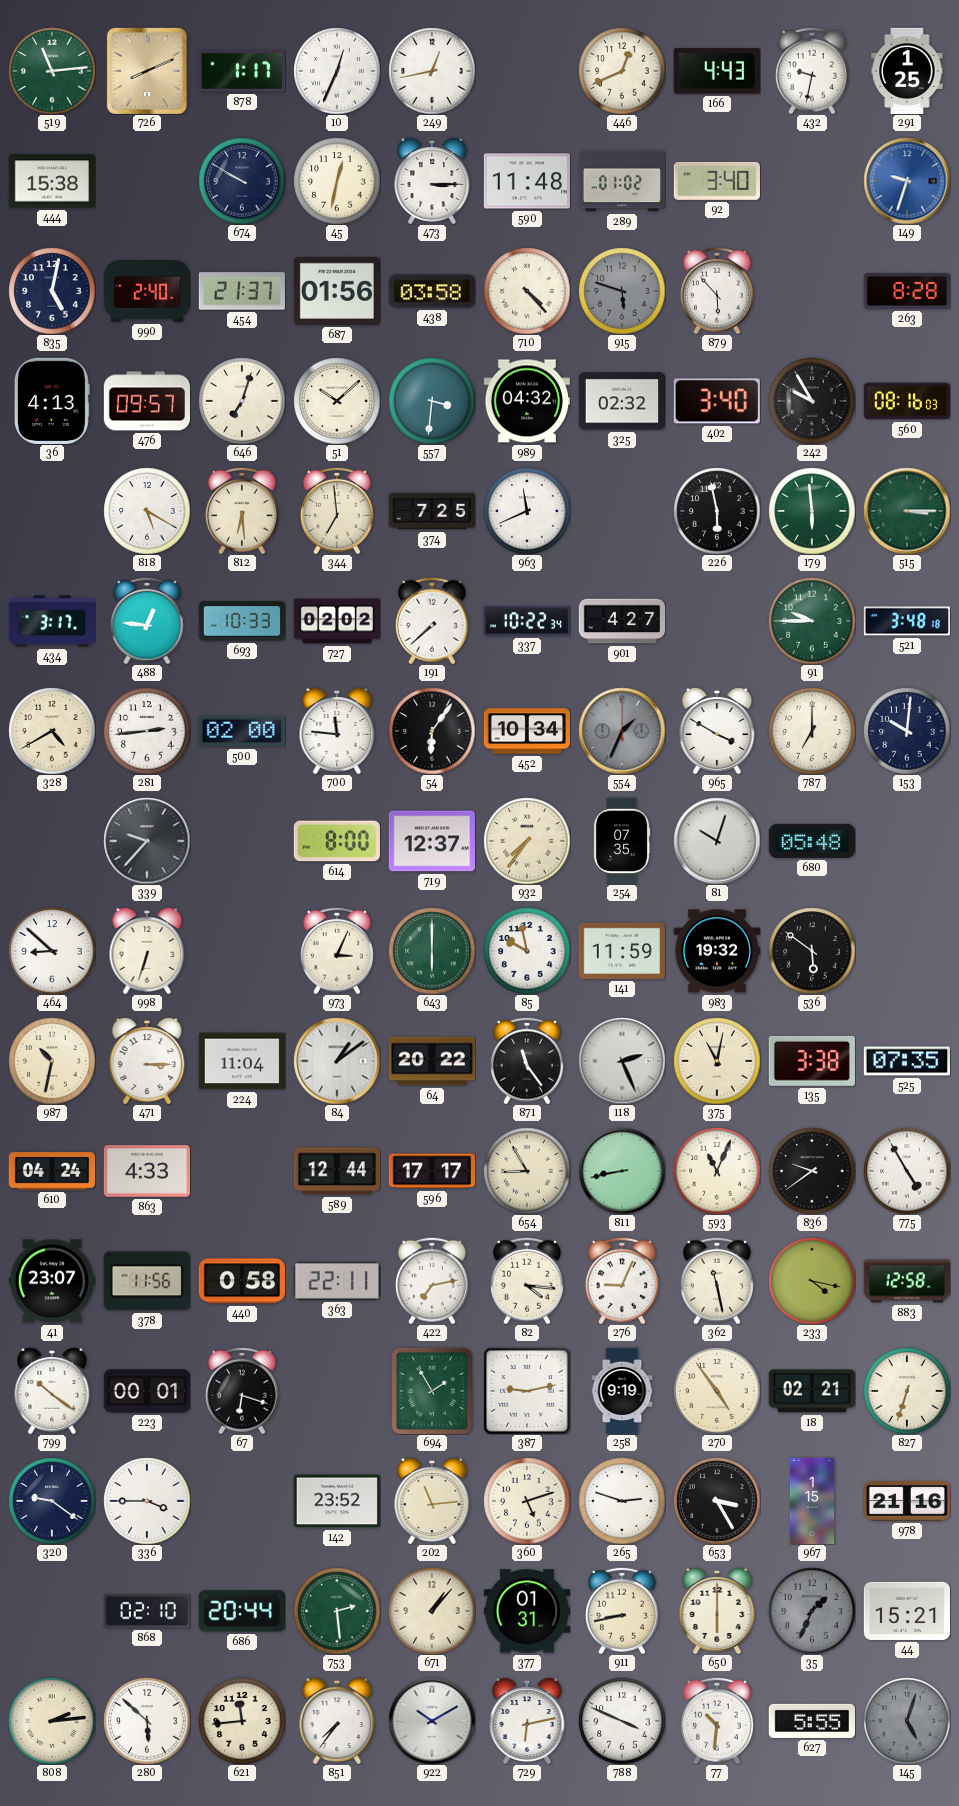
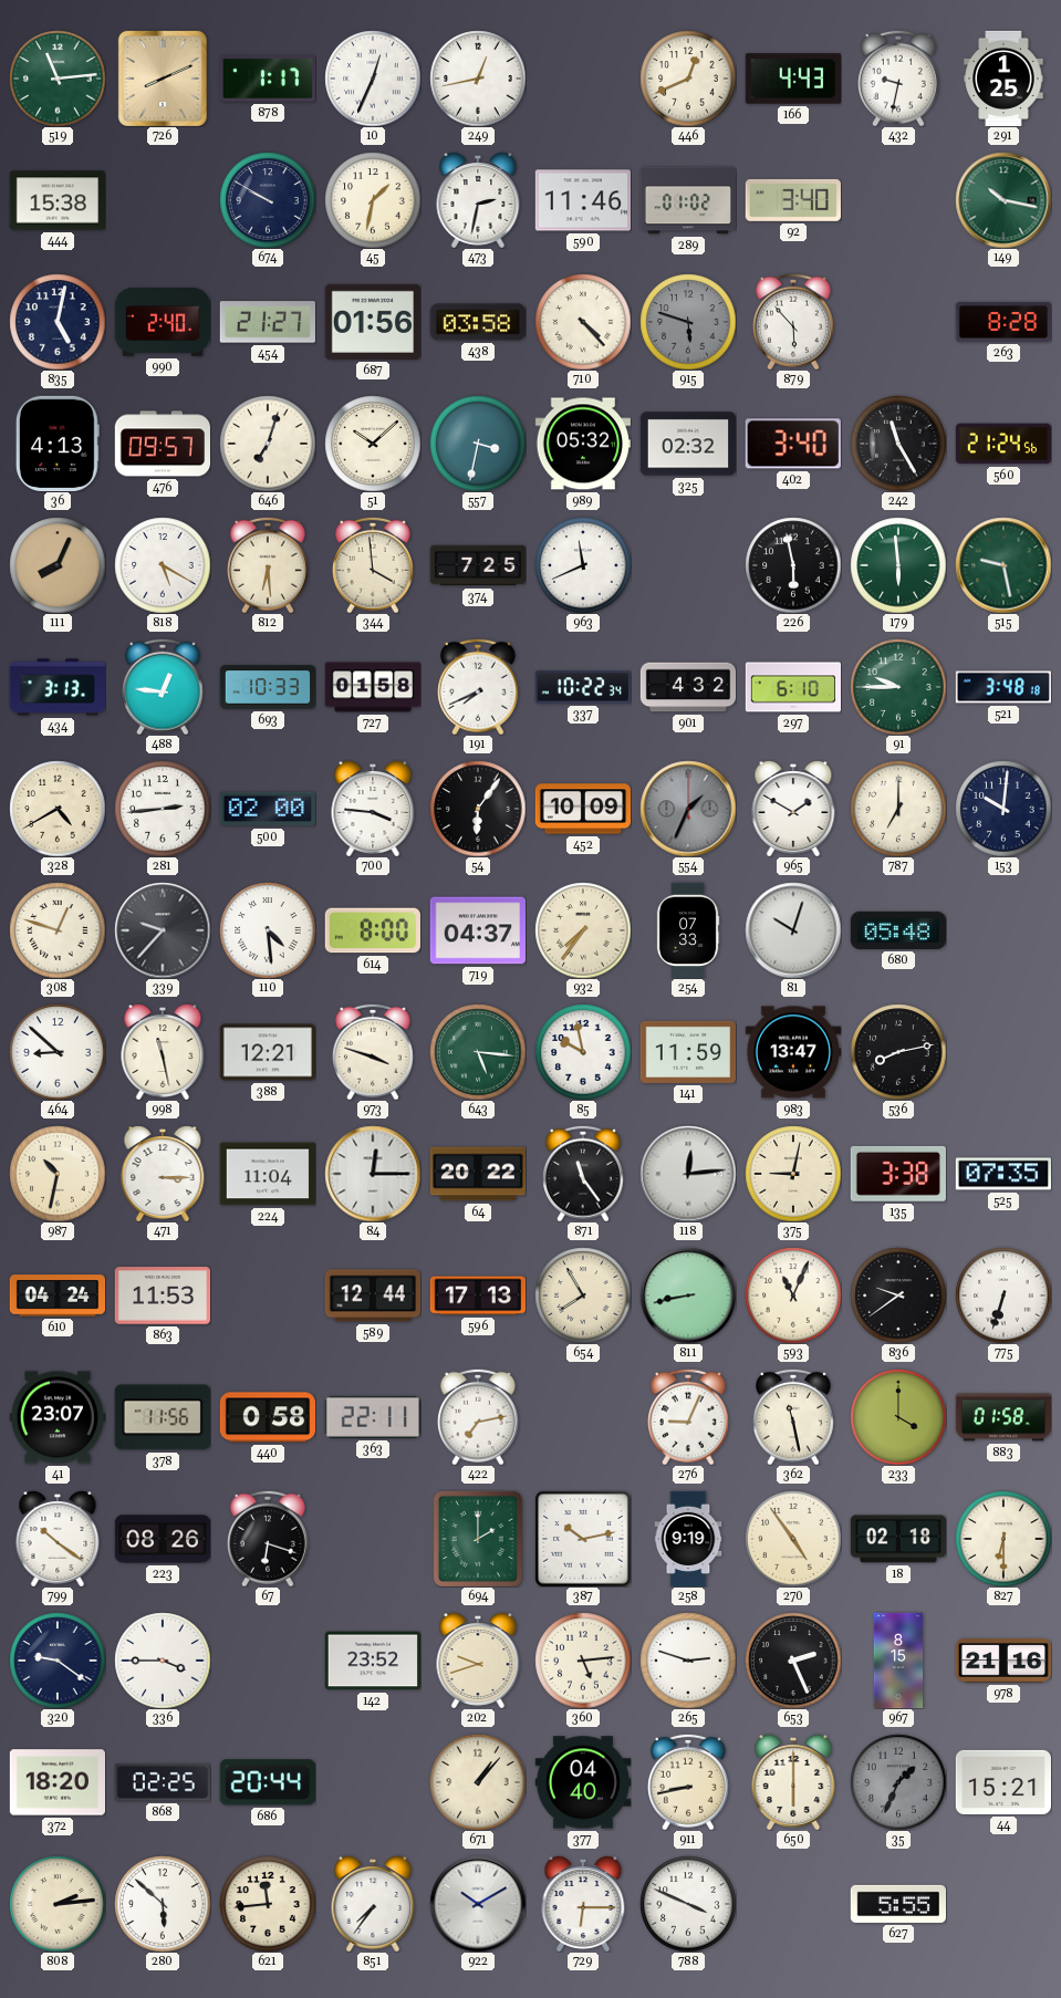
45: 12:32 -> 1:32 (373, 200)
473: 3:15 -> 2:32 (478, 200)
590: 11:48 -> 11:46 (582, 200)
149: 9:33 -> 10:17 (1003, 200)
149 dial: blue -> green (1003, 200)
454: 21:37 -> 21:27 (268, 322)
557: 3:31 -> 3:32 (478, 444)
989: 04:32 -> 05:32 (582, 444)
242: 9:55 -> 11:25 (898, 444)
560: 08:16 -> 21:24 (1002, 444)
111: none -> 8:04 (58, 565)
344: 6:59 -> 3:59 (373, 565)
515: 3:15 -> 9:28 (1003, 565)
434: 3:17 -> 3:13 (56, 687)
727: 02:02 -> 01:58 (372, 687)
191: 7:38 -> 7:41 (478, 687)
901: 4:27 -> 4:32 (688, 687)
297: none -> 6:10 (792, 687)
700: 11:46 -> 3:46 (373, 809)
452: 10:34 -> 10:09 (582, 809)
965: 3:50 -> 1:50 (793, 809)
308: none -> 12:48 (58, 930)
110: none -> 4:29 (268, 930)
719: 12:37 -> 04:37 (477, 930)
254: 07:35 -> 07:33 (688, 929)
998: 6:33 -> 11:28 (163, 1052)
388: none -> 12:21 (267, 1052)
973: 3:04 -> 3:48 (373, 1052)
643: 6:00 -> 5:16 (478, 1052)
983: 19:32 -> 13:47 (792, 1052)
536: 5:51 -> 8:13 (898, 1052)
84: 1:09 -> 12:15 (373, 1174)
118: 2:26 -> 12:14 (688, 1174)
375: 11:02 -> 9:02 (793, 1174)
863: 4:33 -> 11:53 (162, 1295)
596: 17:17 -> 17:13 (477, 1295)
654: 8:55 -> 7:55 (583, 1295)
775: 4:55 -> 6:33 (1003, 1295)
82: 4:16 -> none (527, 1281)
233: 4:17 -> 4:00 (898, 1417)
883: 12:58 -> 01:58 (1002, 1417)
223: 00:01 -> 08:26 (162, 1539)
694: 1:55 -> 2:00 (478, 1539)
387: 9:13 -> 10:13 (583, 1539)
18: 02:21 -> 02:18 (898, 1539)
827: 6:33 -> 6:30 (1003, 1539)
202: 11:14 -> 9:42 (478, 1661)
360: 5:12 -> 5:14 (583, 1661)
653: 3:25 -> 2:26 (793, 1661)
967: 1:15 -> 8:15 (898, 1661)
372: none -> 18:20 (56, 1782)
868: 02:10 -> 02:25 (162, 1782)
753: 2:29 -> none (337, 1611)
377: 01:31 -> 04:40 (582, 1782)
729: 6:13 -> 6:15 (583, 1904)
77: 10:31 -> none (717, 1721)
145: 5:03 -> none (907, 1721)
